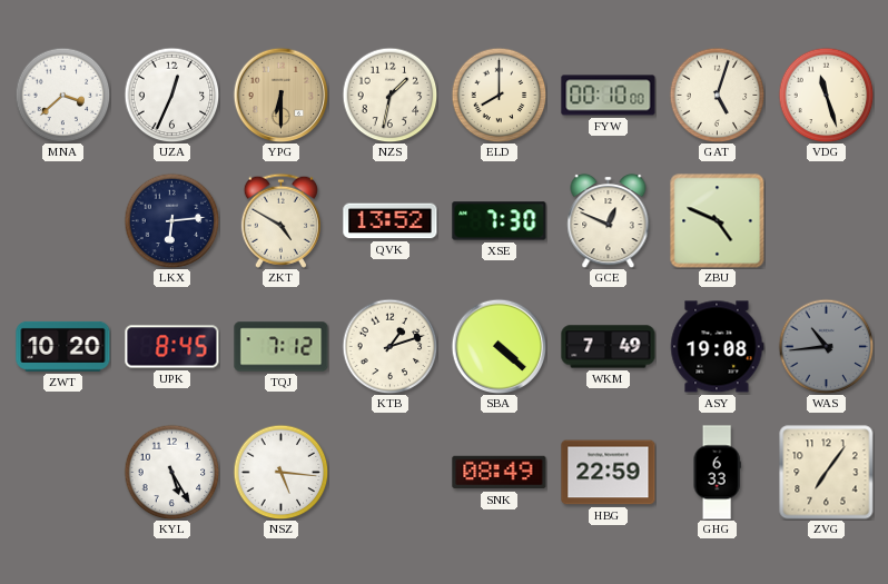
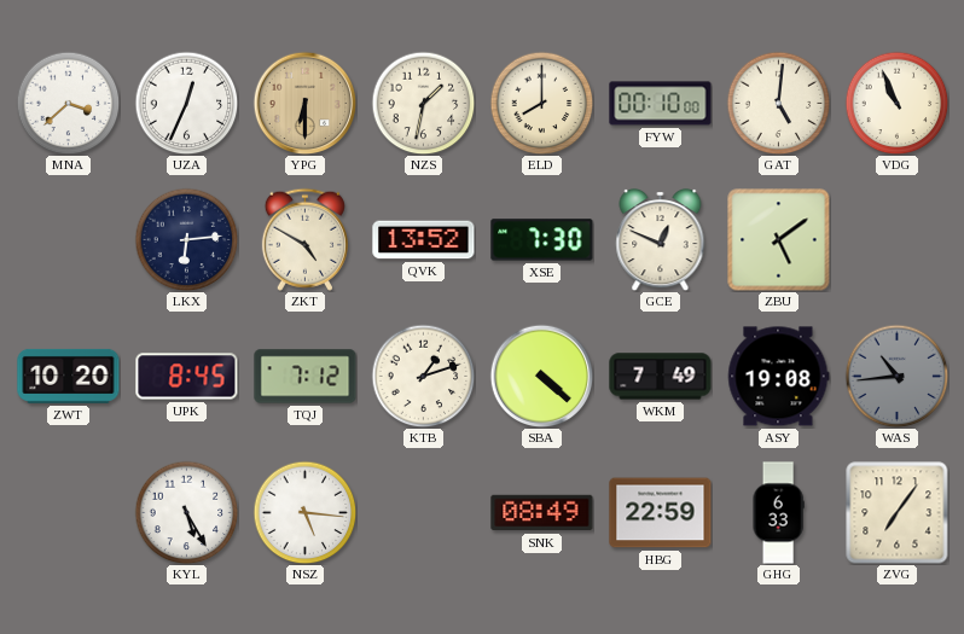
GAT: 5:03 -> 5:01 (778, 103)
VDG: 11:27 -> 10:56 (896, 103)
ZBU: 4:49 -> 5:09 (779, 240)
